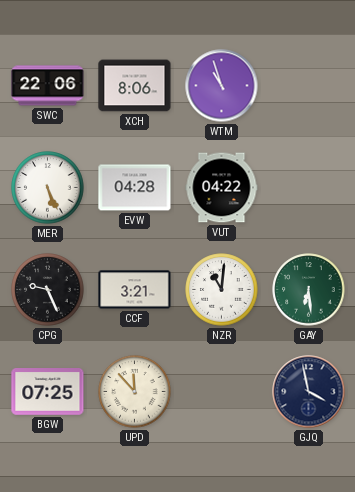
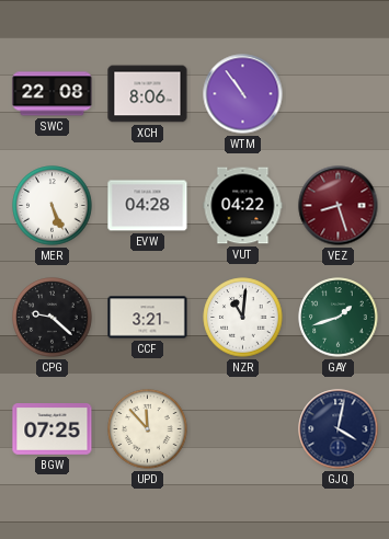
SWC: 22:06 -> 22:08 (53, 94)
WTM: 10:57 -> 10:54 (243, 94)
VEZ: none -> 8:27 (339, 206)
CPG: 9:26 -> 9:22 (53, 318)
GAY: 6:29 -> 1:42 (339, 318)
GJQ: 3:58 -> 4:02 (339, 429)
